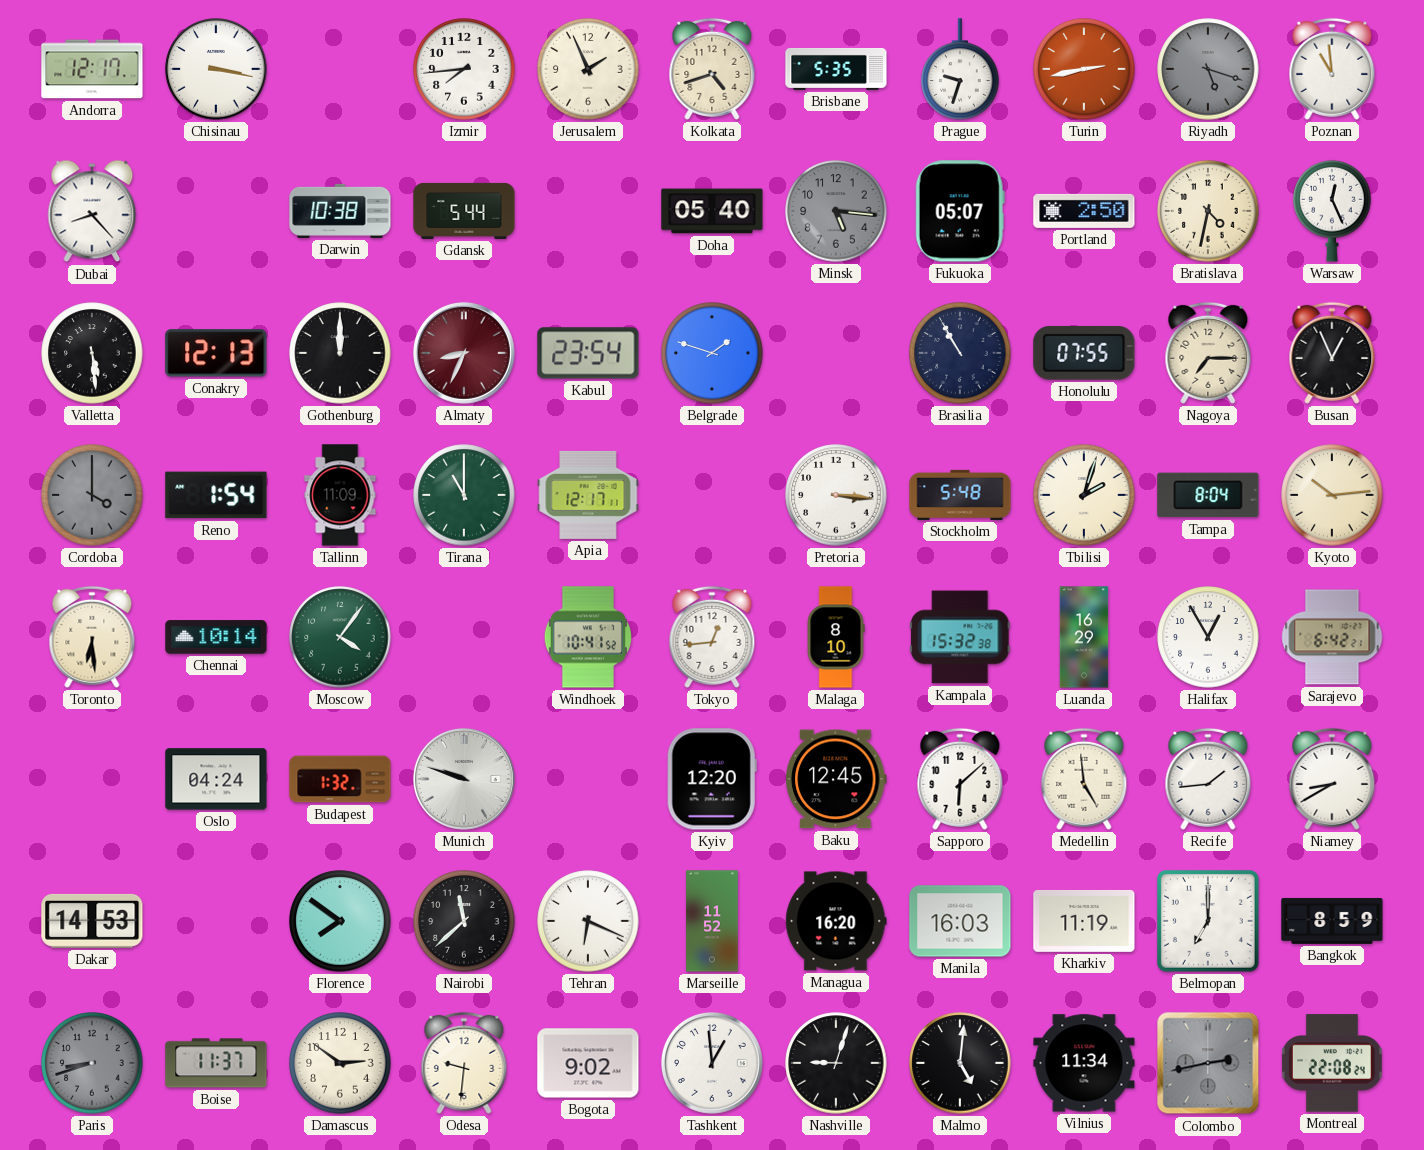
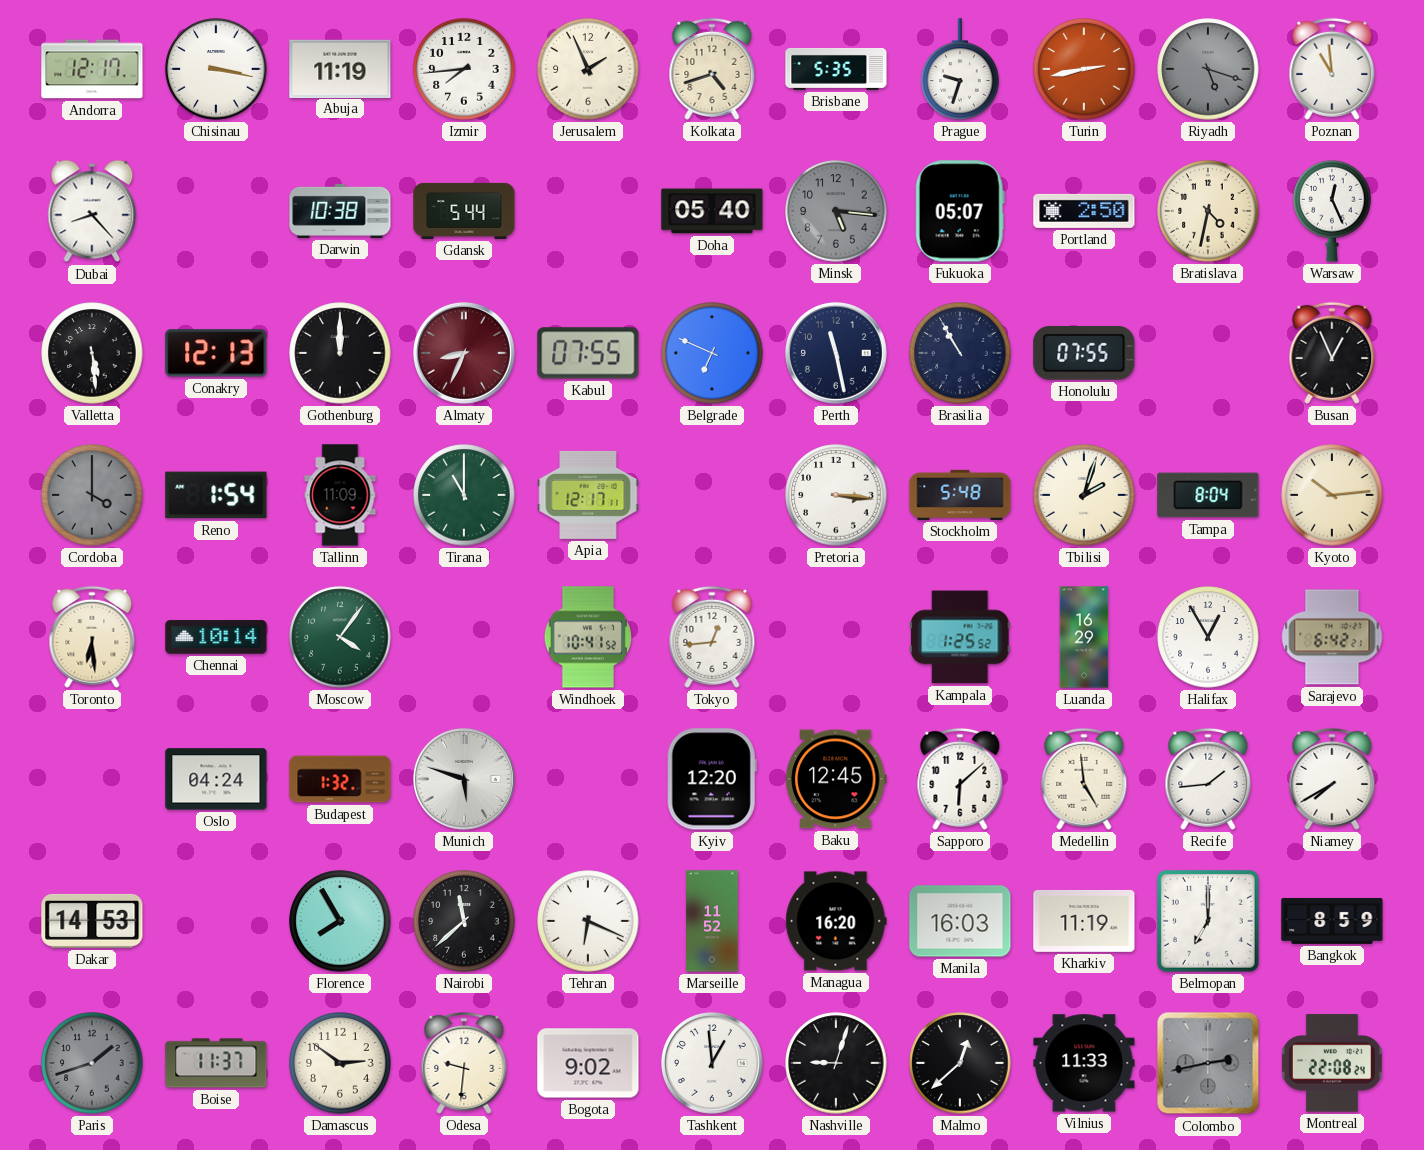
Abuja: none -> 11:19 (340, 68)
Kabul: 23:54 -> 07:55 (588, 353)
Belgrade: 1:48 -> 6:49 (712, 353)
Perth: none -> 11:28 (836, 353)
Nagoya: 7:15 -> none (1208, 353)
Malaga: 8:10 -> none (836, 637)
Kampala: 15:32 -> 1:25 (960, 637)
Munich: 9:48 -> 5:48 (464, 779)
Niamey: 8:40 -> 7:40 (1332, 779)
Florence: 7:51 -> 7:55 (340, 921)
Paris: 8:42 -> 1:42 (92, 1063)
Malmo: 5:01 -> 12:38 (960, 1063)
Vilnius: 11:34 -> 11:33 (1084, 1063)
